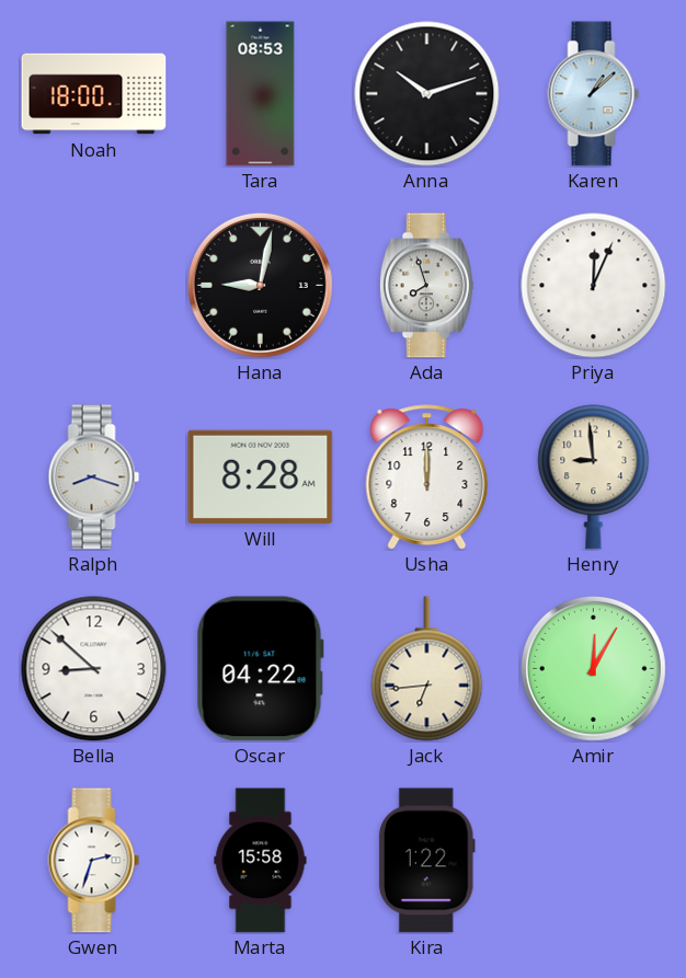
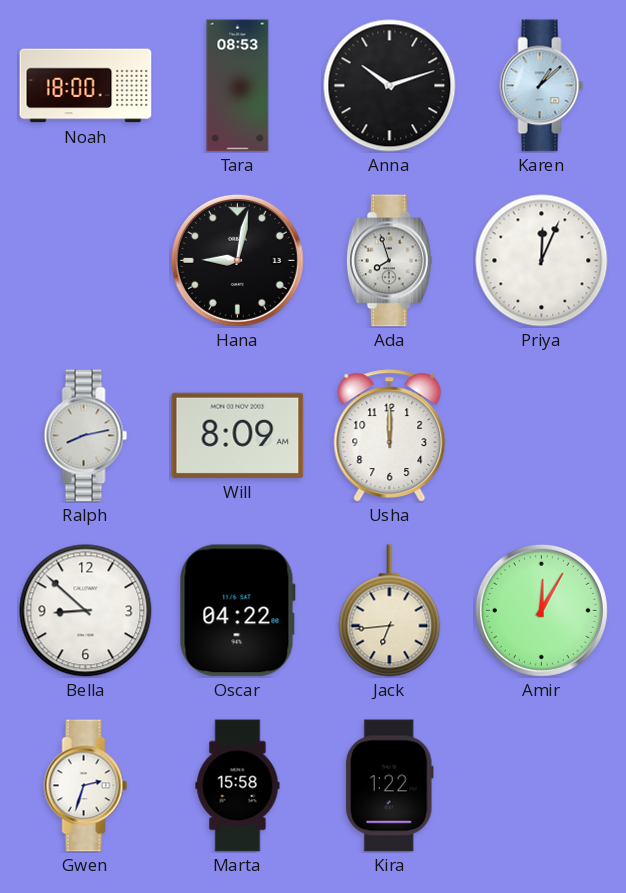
Ralph: 8:18 -> 8:13 (86, 436)
Will: 8:28 -> 8:09 (238, 435)
Henry: 8:59 -> none (594, 478)
